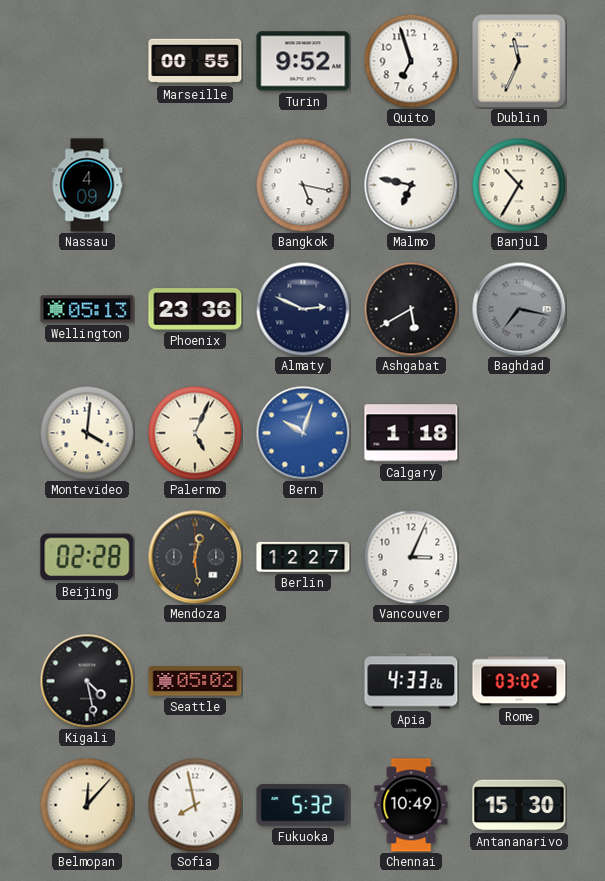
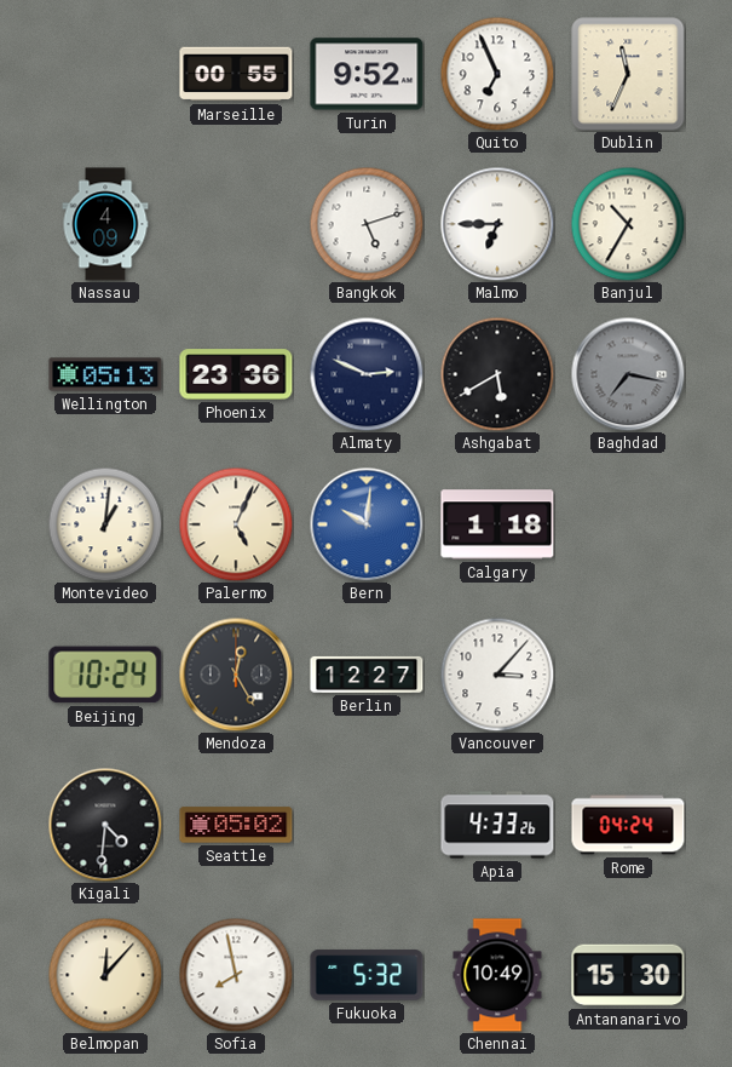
Quito: 6:57 -> 6:56 (497, 74)
Bangkok: 5:17 -> 5:12 (367, 224)
Malmo: 6:47 -> 6:45 (497, 224)
Montevideo: 4:01 -> 1:01 (105, 524)
Bern: 10:03 -> 10:01 (367, 524)
Beijing: 02:28 -> 10:24 (105, 675)
Mendoza: 12:29 -> 12:25 (236, 675)
Vancouver: 3:04 -> 3:07 (497, 675)
Kigali: 4:28 -> 4:31 (105, 825)
Rome: 03:02 -> 04:24 (628, 825)
